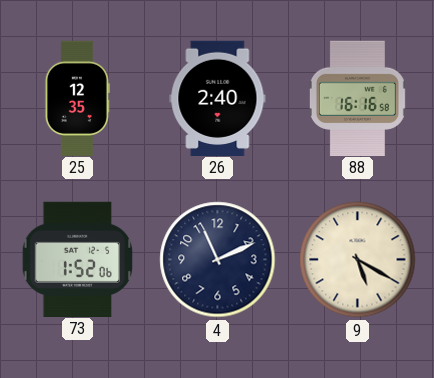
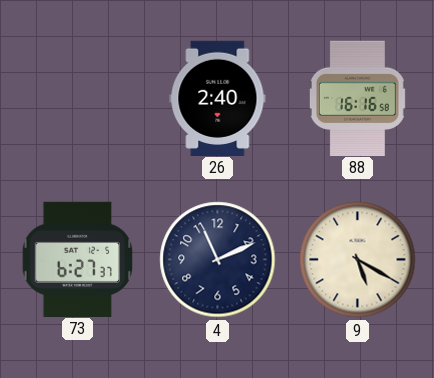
25: 12:35 -> none (77, 98)
73: 1:52 -> 6:27 (78, 259)
